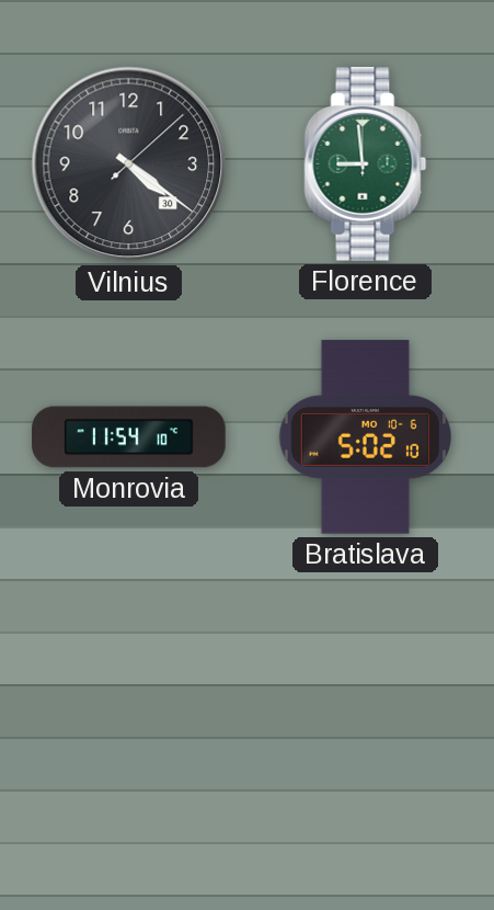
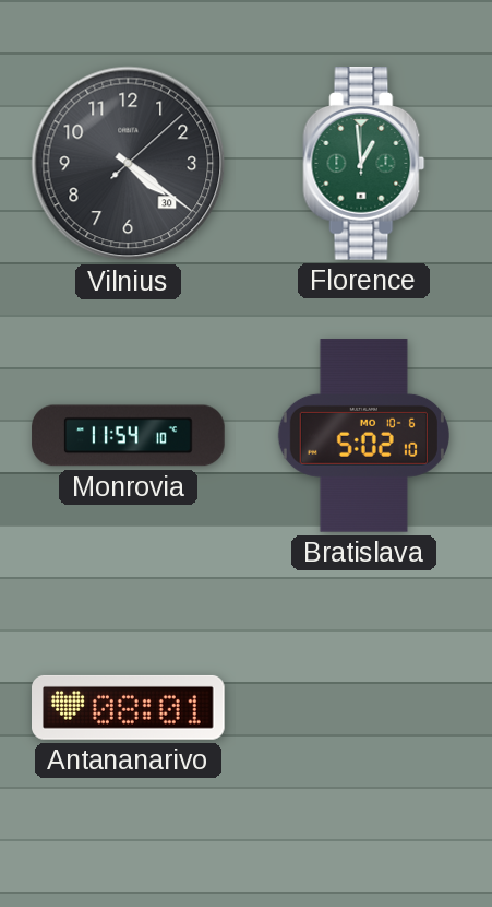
Florence: 8:59 -> 12:59 (364, 164)
Antananarivo: none -> 08:01 (129, 707)
